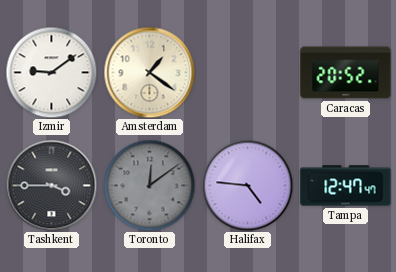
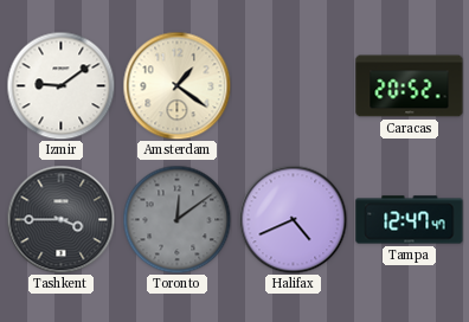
Halifax: 4:46 -> 4:41 (293, 219)
